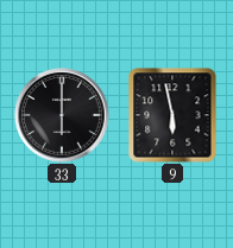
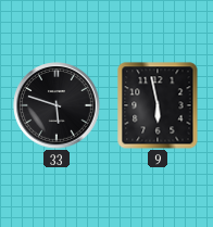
33: 6:00 -> 5:48 (57, 105)
